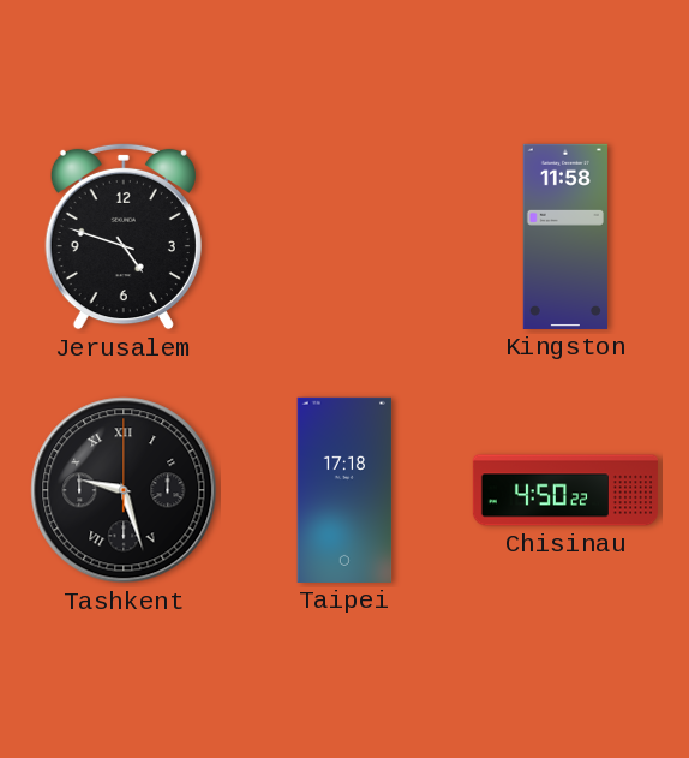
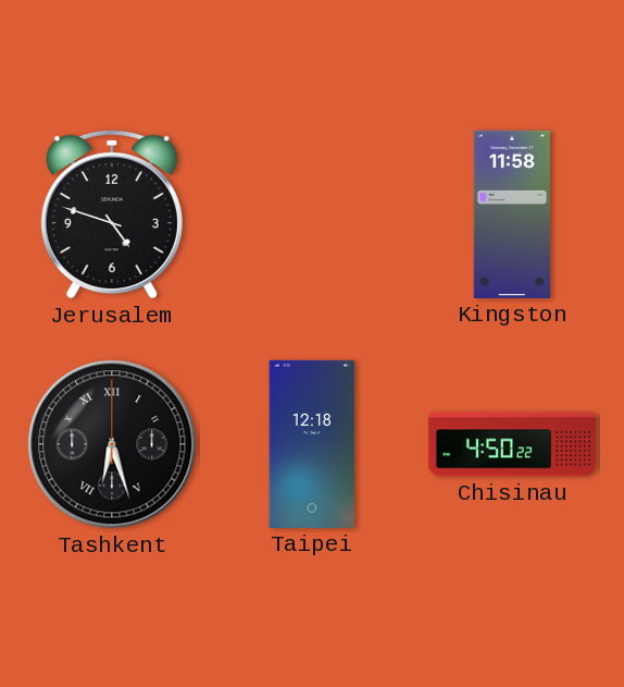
Tashkent: 9:27 -> 6:27 (112, 444)
Taipei: 17:18 -> 12:18 (312, 444)
